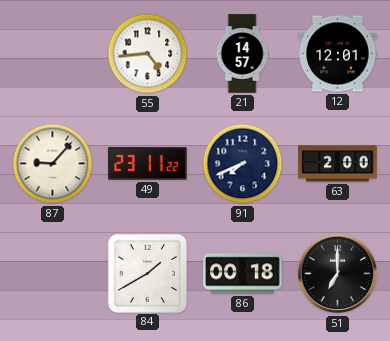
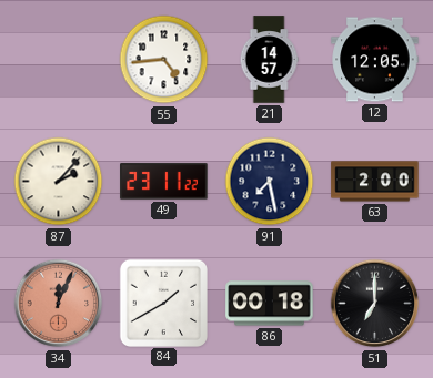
12: 12:01 -> 12:05 (375, 60)
87: 9:07 -> 2:07 (59, 182)
91: 7:41 -> 7:28 (270, 182)
34: none -> 12:04 (59, 304)
